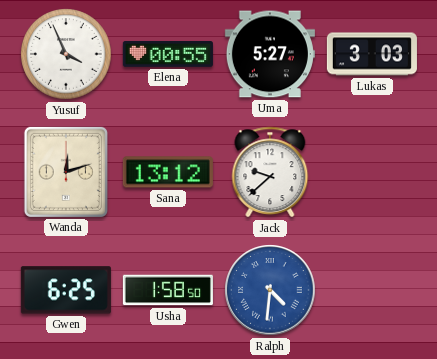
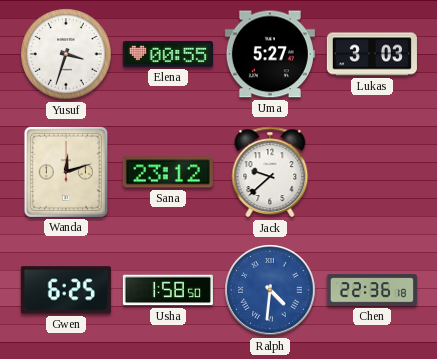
Yusuf: 3:56 -> 3:33 (66, 54)
Sana: 13:12 -> 23:12 (168, 172)
Chen: none -> 22:36 (372, 290)
